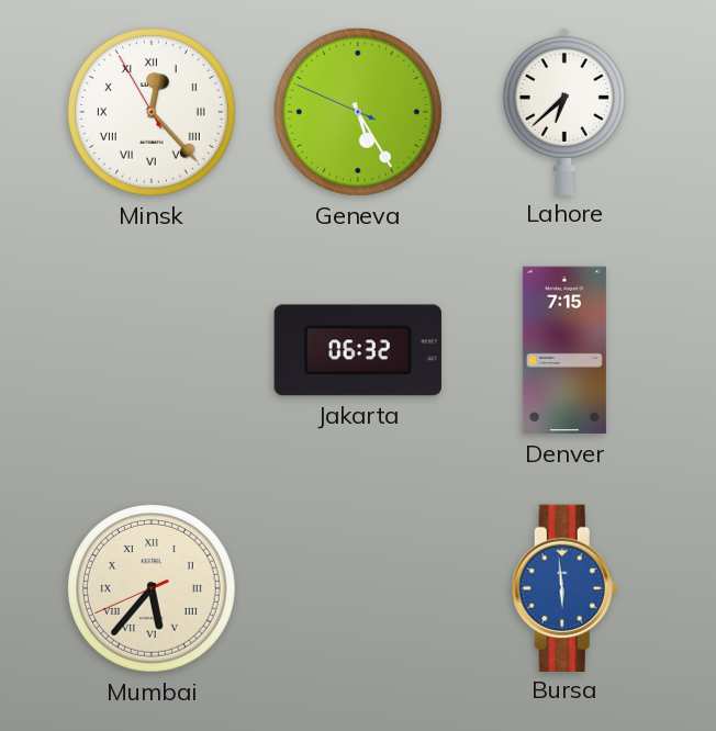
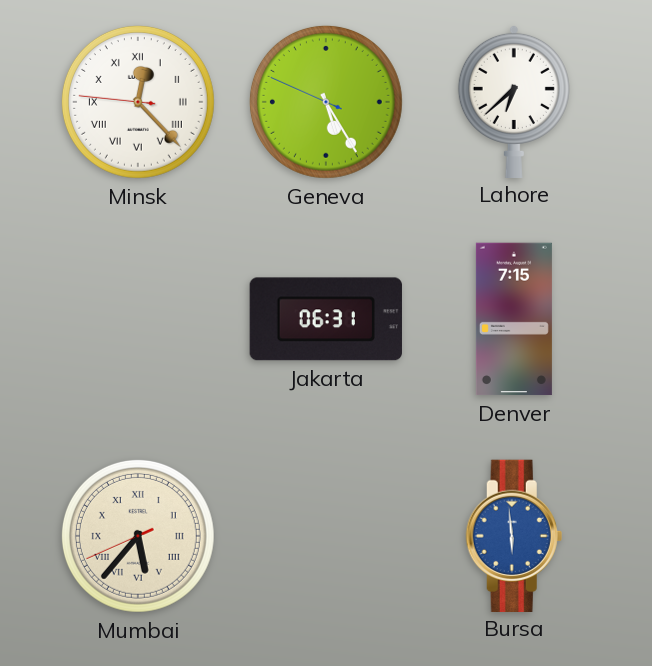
Minsk: 12:22:55 -> 12:22:46 (138, 102)
Jakarta: 06:32 -> 06:31 (326, 319)
